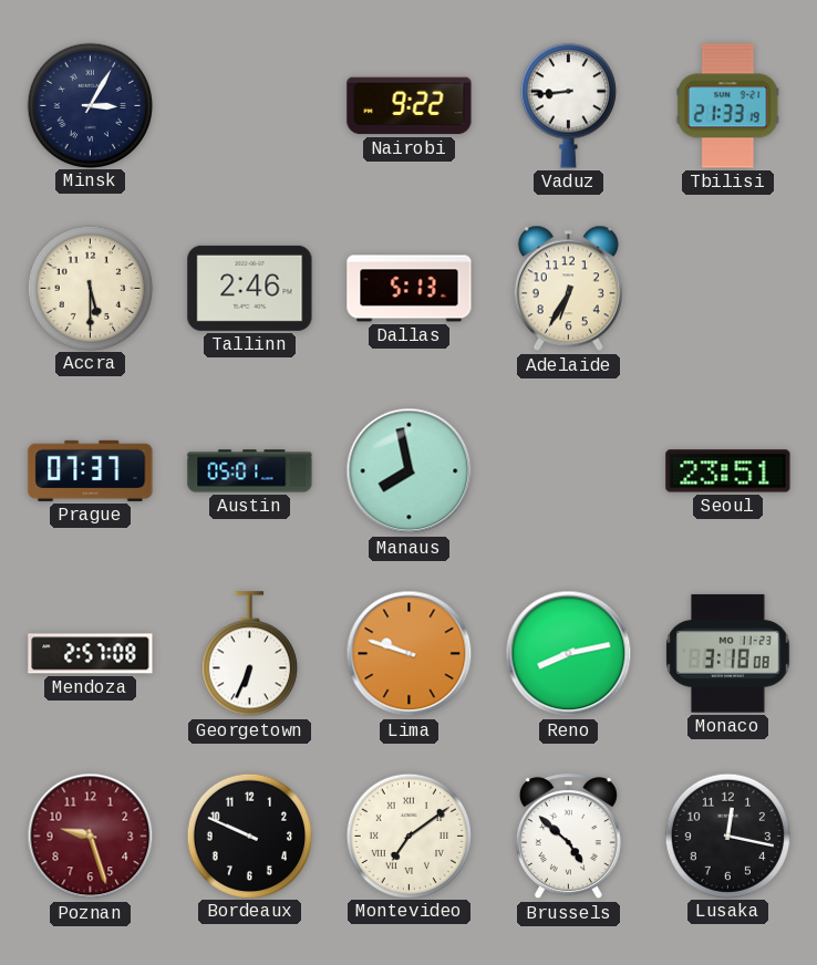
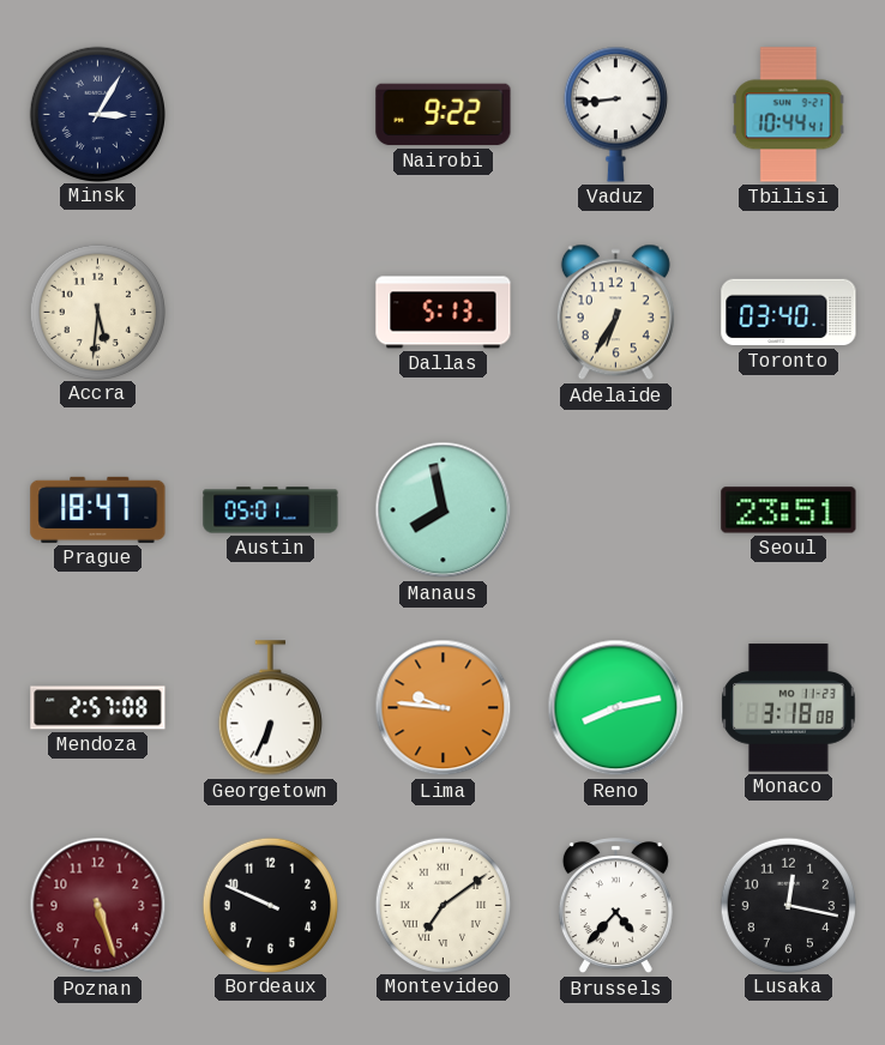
Tbilisi: 21:33 -> 10:44 (788, 115)
Accra: 5:30 -> 5:31 (97, 312)
Tallinn: 2:46 -> none (250, 288)
Toronto: none -> 03:40 (789, 313)
Prague: 07:37 -> 18:47 (98, 509)
Lima: 9:48 -> 9:46 (444, 708)
Poznan: 9:27 -> 5:27 (98, 906)
Brussels: 4:52 -> 4:37 (615, 906)
